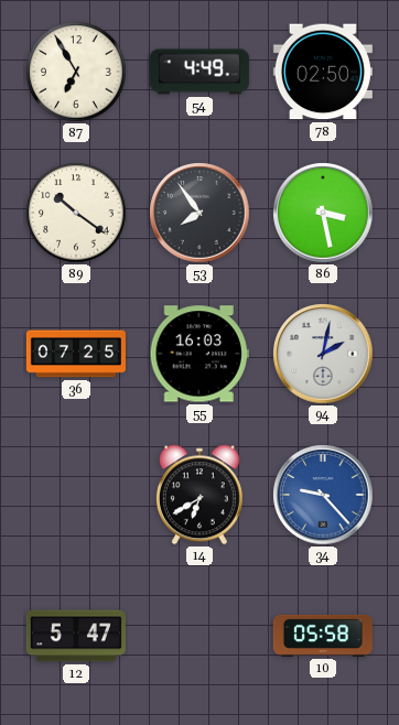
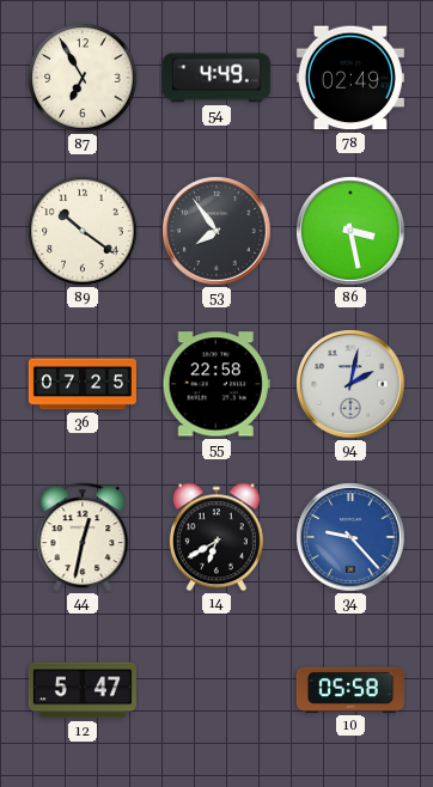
78: 02:50 -> 02:49 (350, 78)
55: 16:03 -> 22:58 (216, 384)
44: none -> 12:32 (83, 537)
